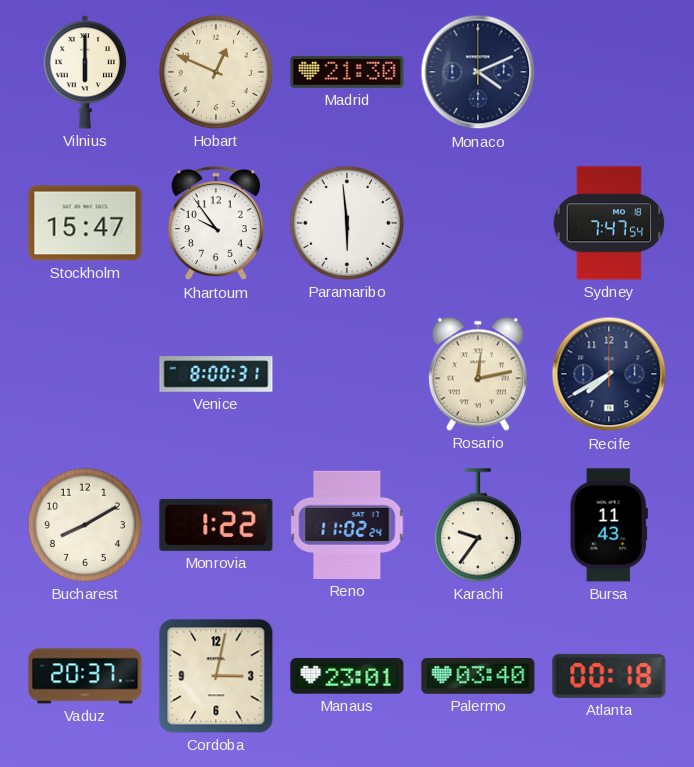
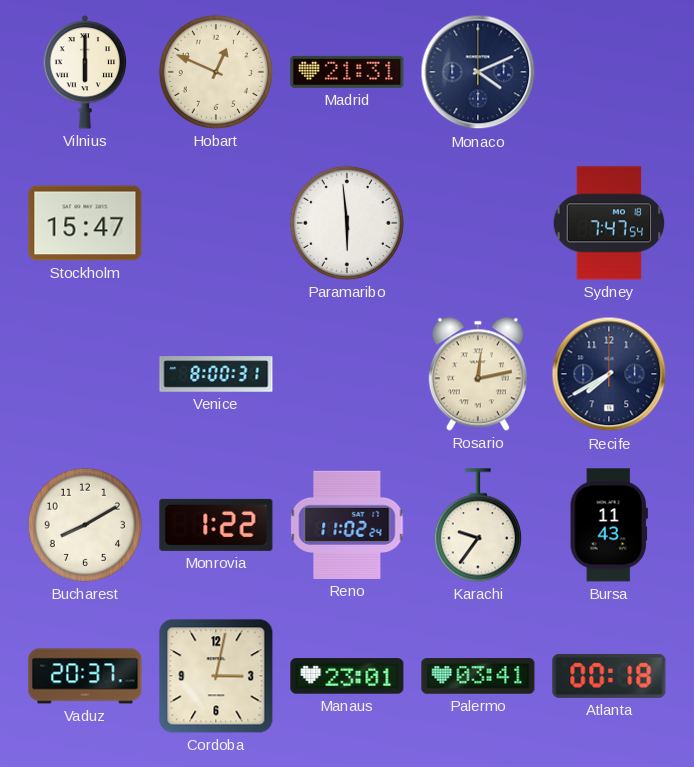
Madrid: 21:30 -> 21:31 (347, 72)
Khartoum: 9:54 -> none (216, 224)
Palermo: 03:40 -> 03:41 (478, 676)
